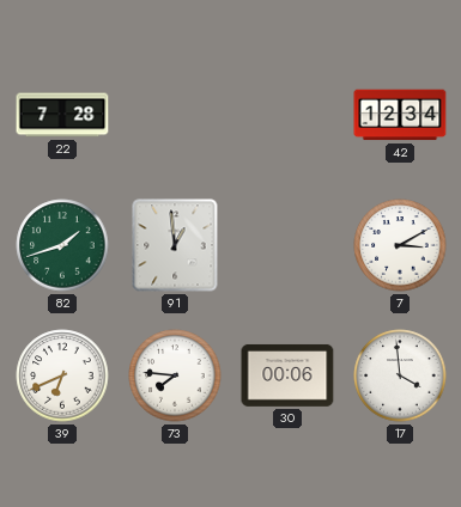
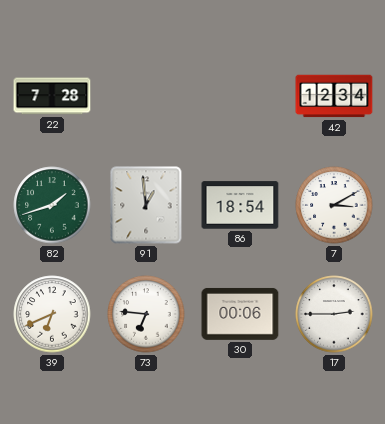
86: none -> 18:54 (240, 205)
73: 7:46 -> 6:46 (146, 314)
17: 3:59 -> 2:45 (334, 314)
